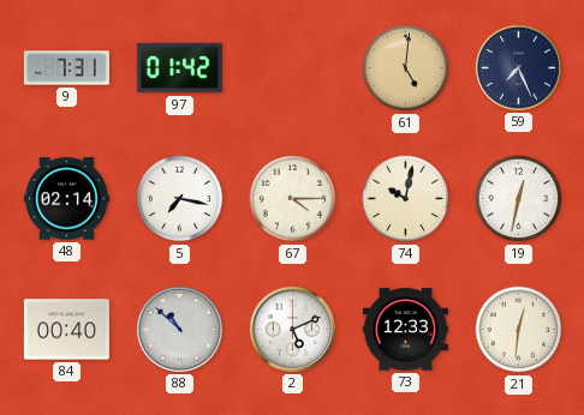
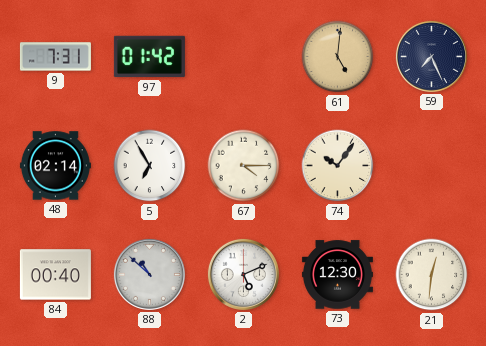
5: 7:17 -> 6:55 (150, 166)
74: 10:02 -> 10:06 (338, 166)
19: 12:32 -> none (519, 199)
73: 12:33 -> 12:30 (337, 275)
